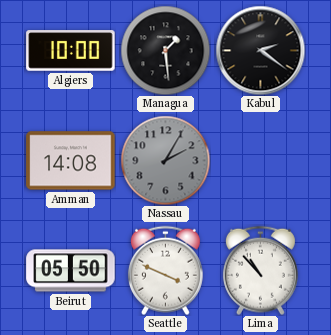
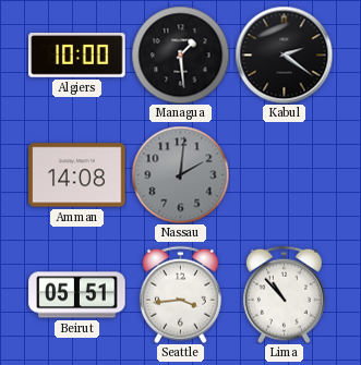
Nassau: 2:05 -> 2:01 (180, 174)
Beirut: 05:50 -> 05:51 (77, 295)
Seattle: 3:49 -> 3:44 (180, 294)
